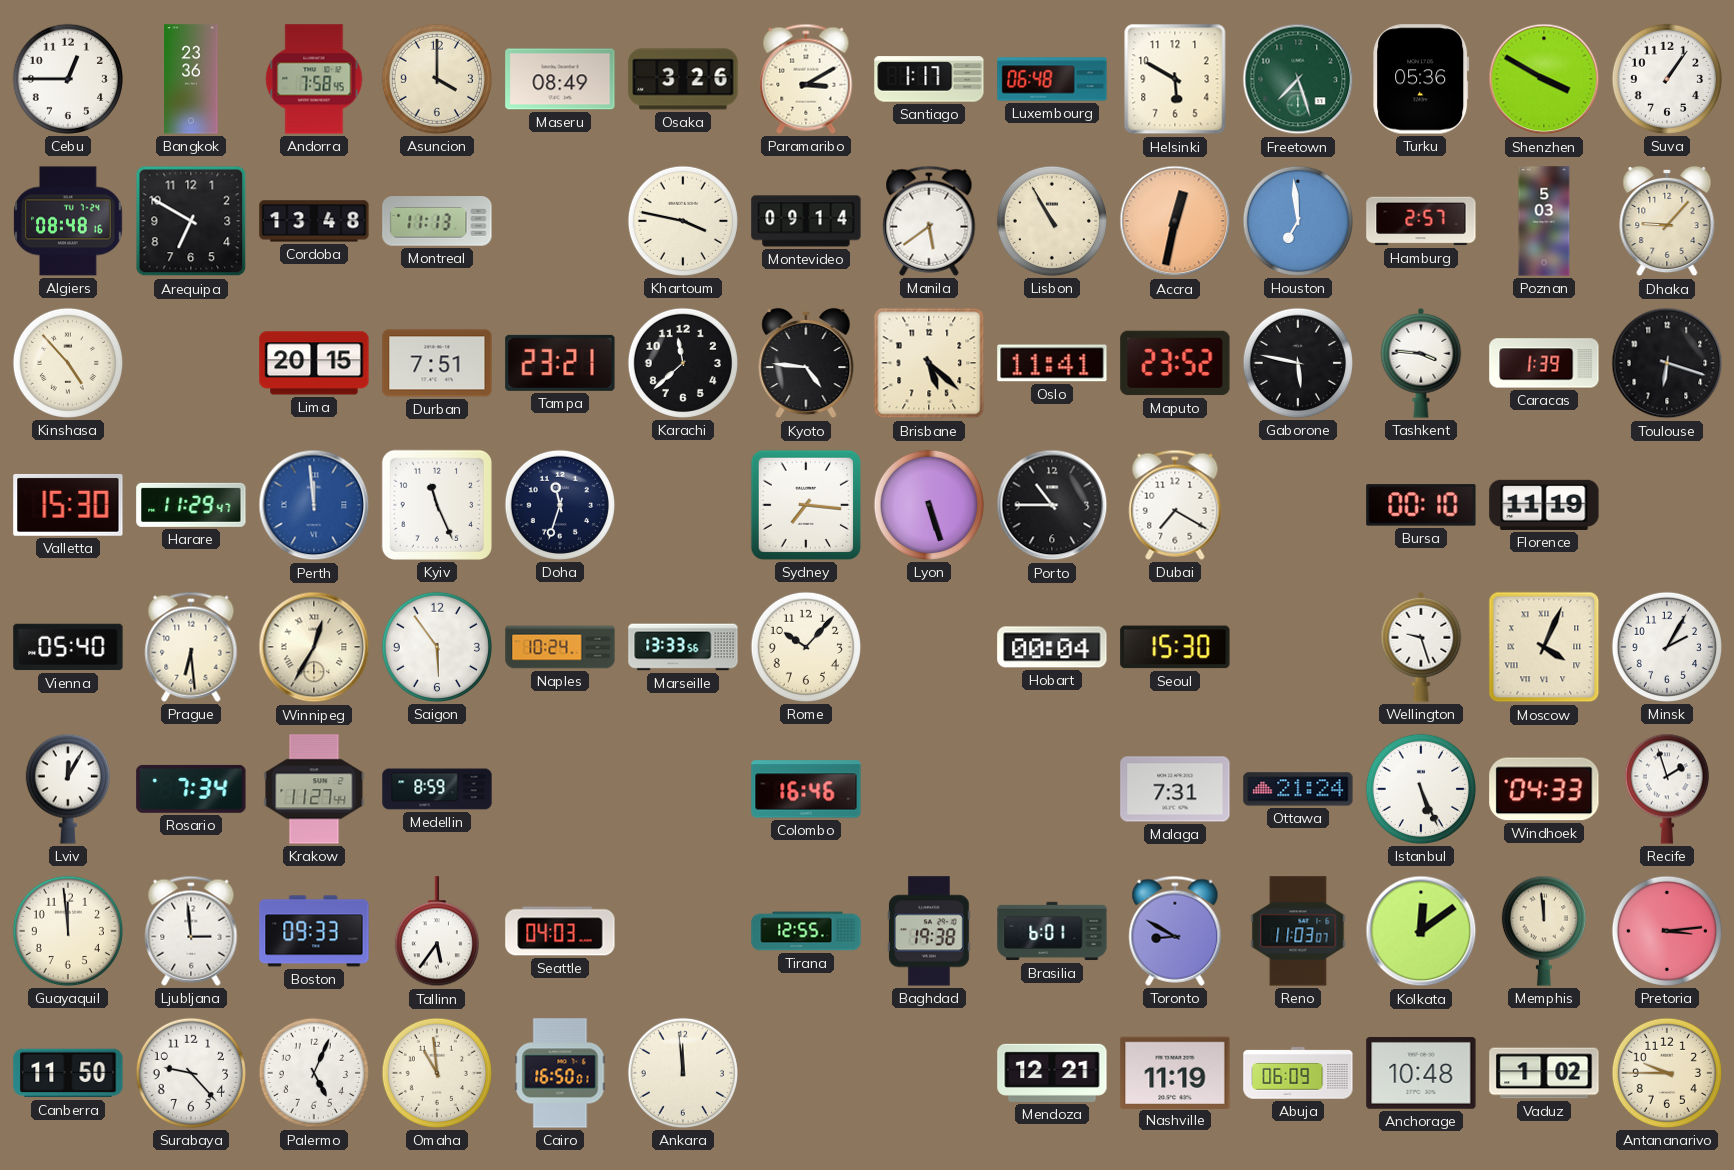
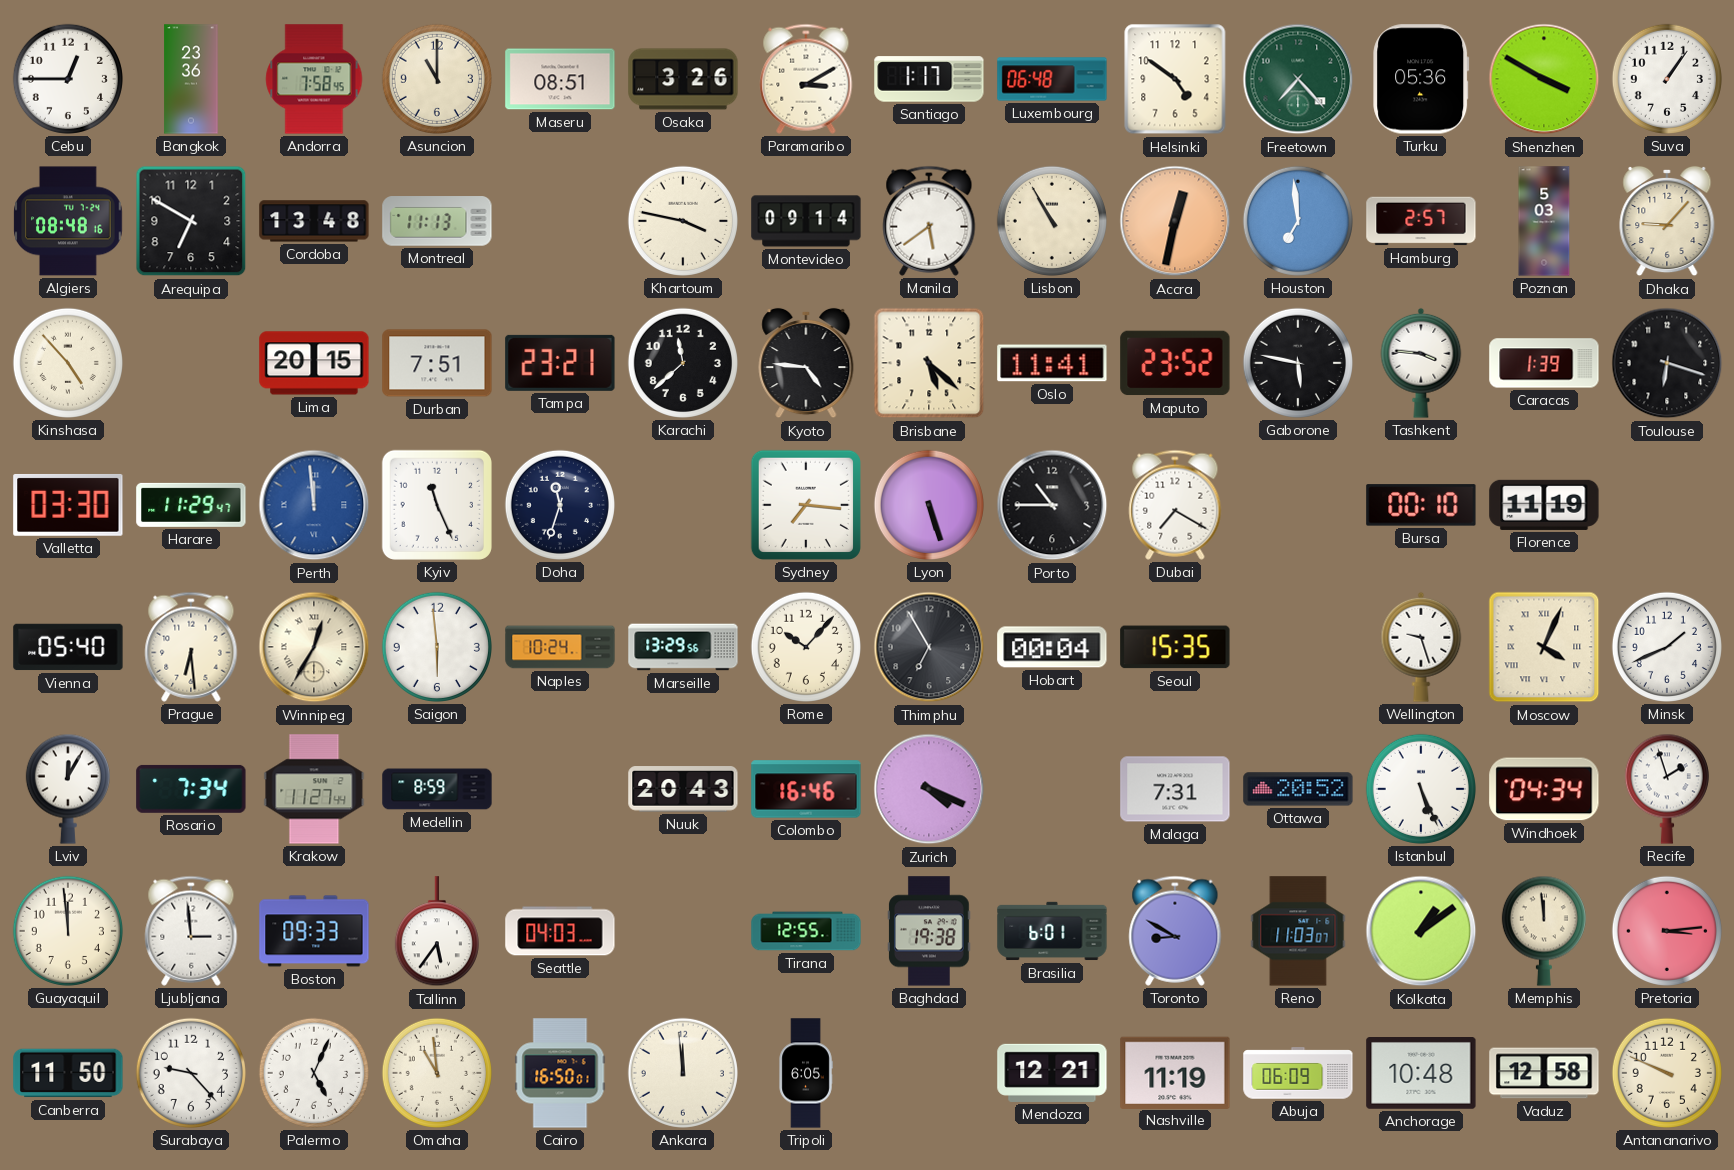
Asuncion: 4:00 -> 11:00 (437, 79)
Maseru: 08:49 -> 08:51 (560, 79)
Helsinki: 5:50 -> 4:51 (1175, 79)
Freetown: 7:27 -> 7:23 (1298, 79)
Valletta: 15:30 -> 03:30 (68, 505)
Saigon: 5:54 -> 5:59 (437, 647)
Marseille: 13:33 -> 13:29 (683, 647)
Thimphu: none -> 6:55 (929, 647)
Seoul: 15:30 -> 15:35 (1175, 647)
Minsk: 2:05 -> 1:41 (1667, 647)
Nuuk: none -> 20:43 (683, 789)
Zurich: none -> 4:19 (929, 789)
Ottawa: 21:24 -> 20:52 (1298, 789)
Windhoek: 04:33 -> 04:34 (1544, 789)
Kolkata: 12:09 -> 1:09 (1421, 931)
Tripoli: none -> 6:05 (806, 1073)
Vaduz: 1:02 -> 12:58 (1544, 1073)
Antananarivo: 9:45 -> 9:49 (1667, 1073)
